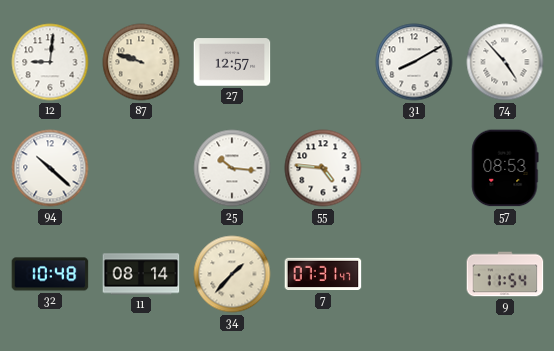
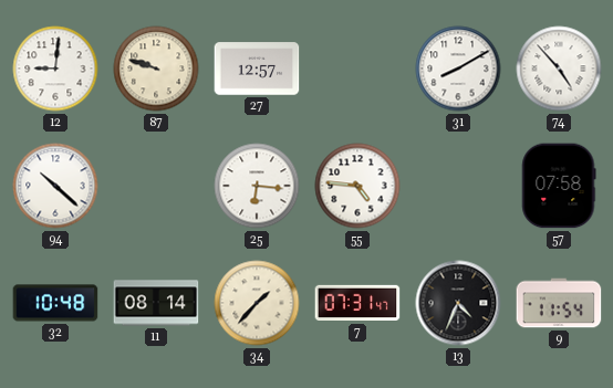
25: 10:16 -> 6:16 (257, 186)
57: 08:53 -> 07:58 (559, 186)
13: none -> 4:34 (458, 303)
